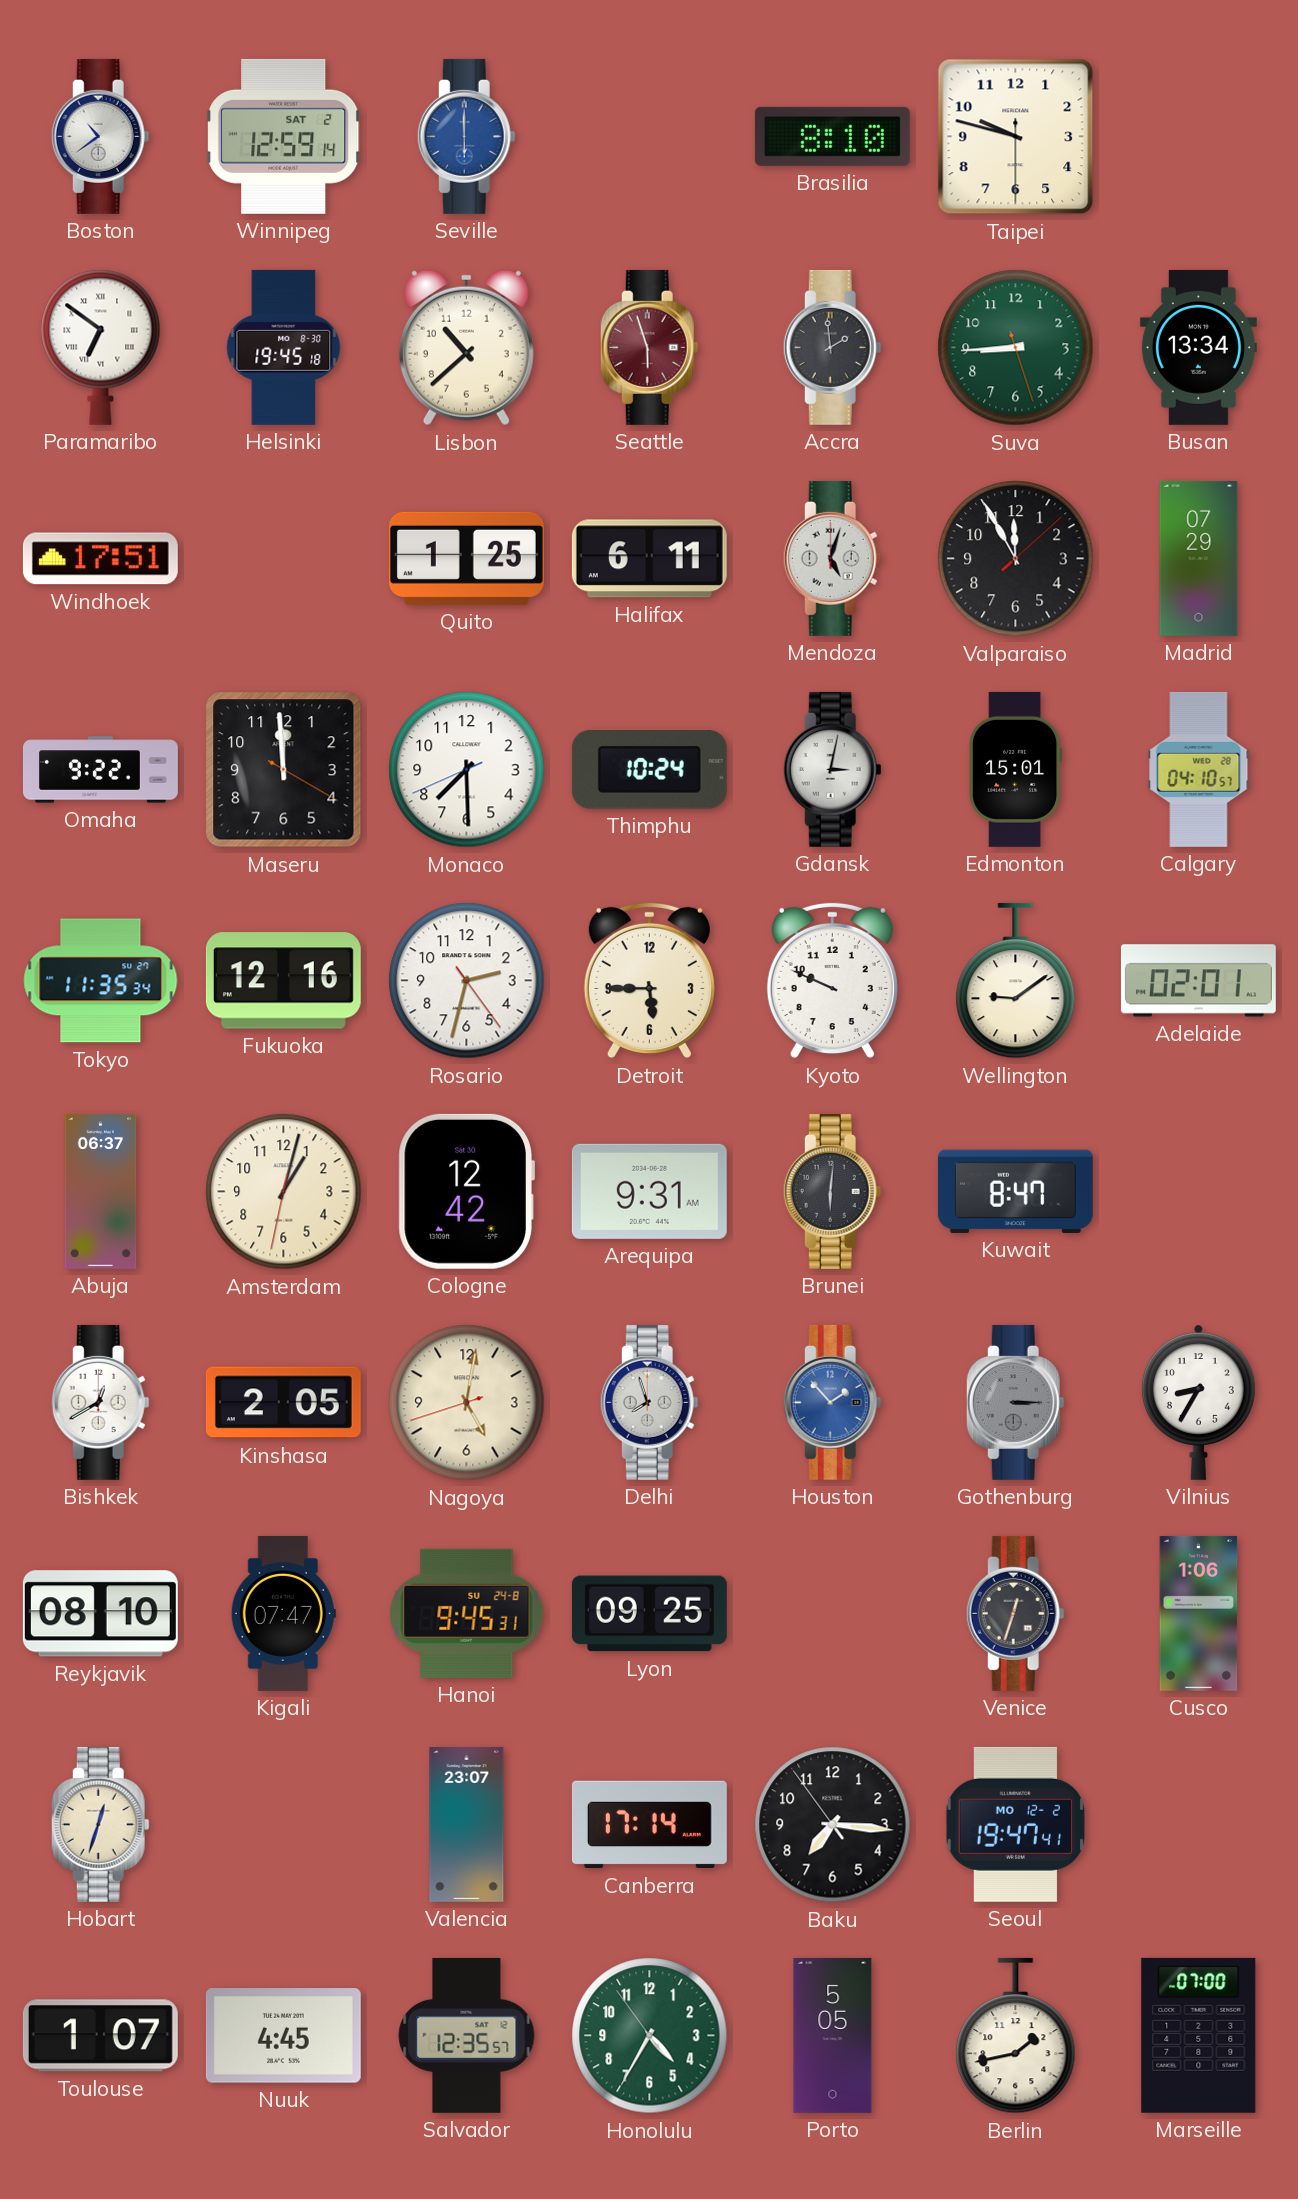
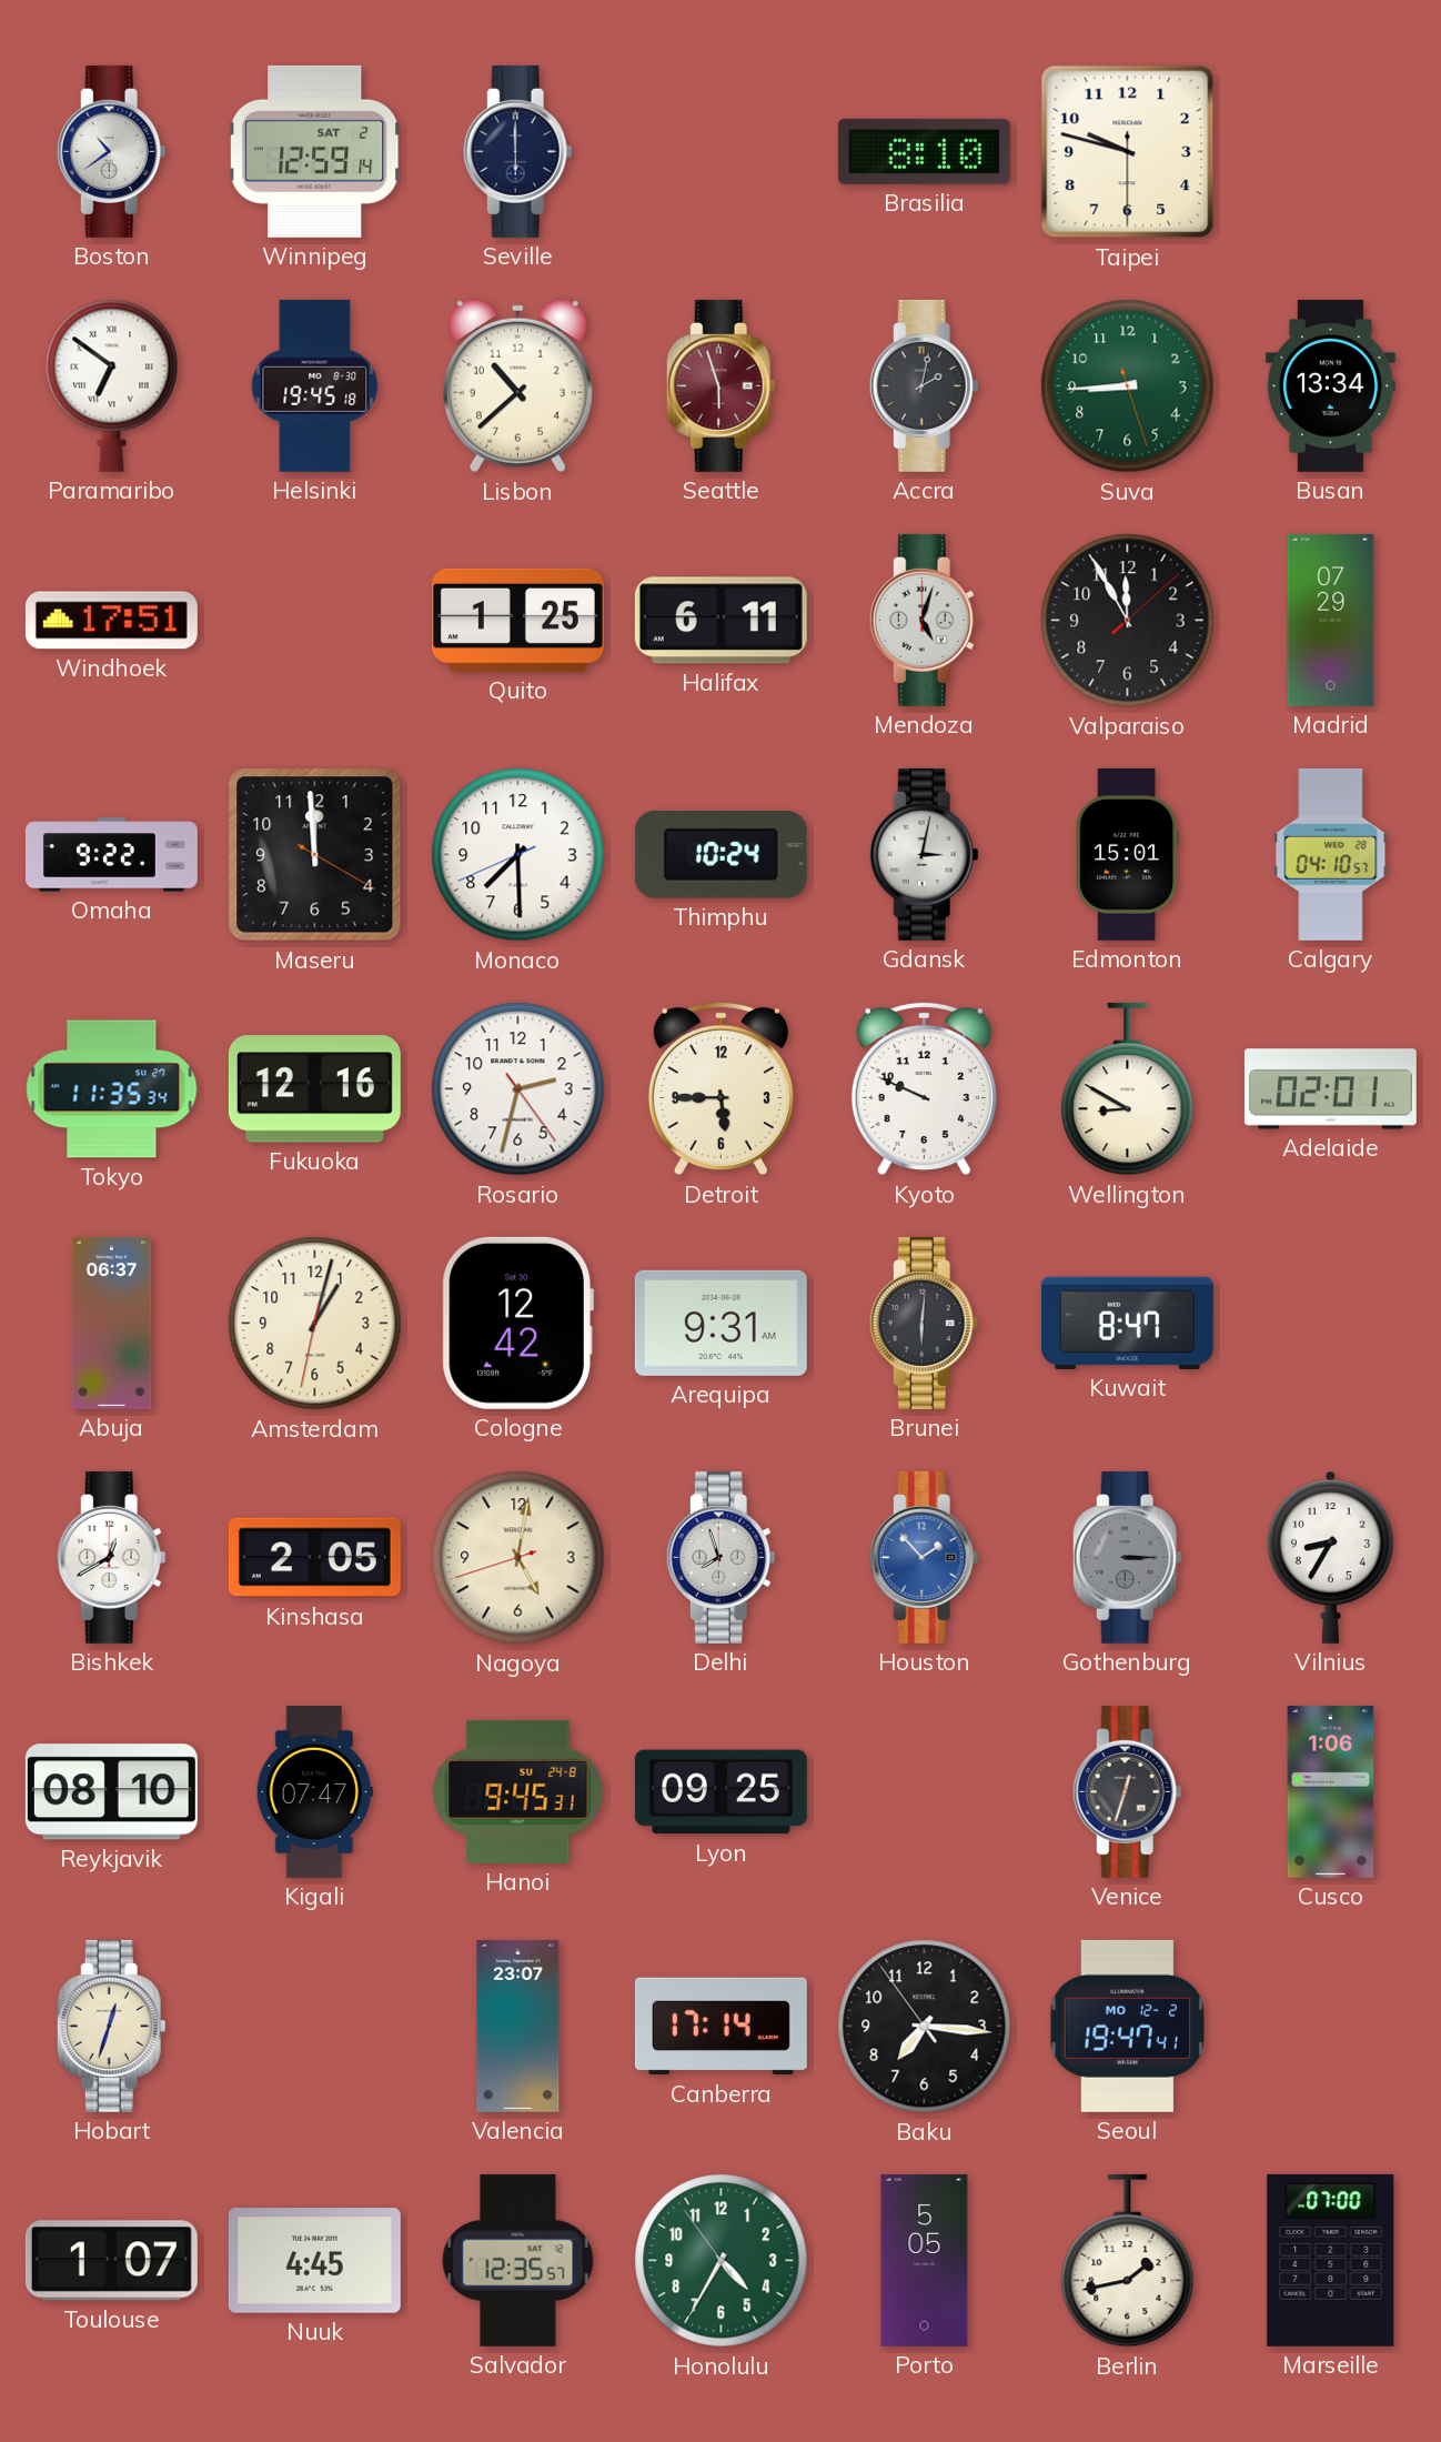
Seville dial: blue -> navy (517, 151)
Accra: 1:59 -> 2:02 (924, 385)
Wellington: 9:09 -> 8:50 (1128, 1089)
